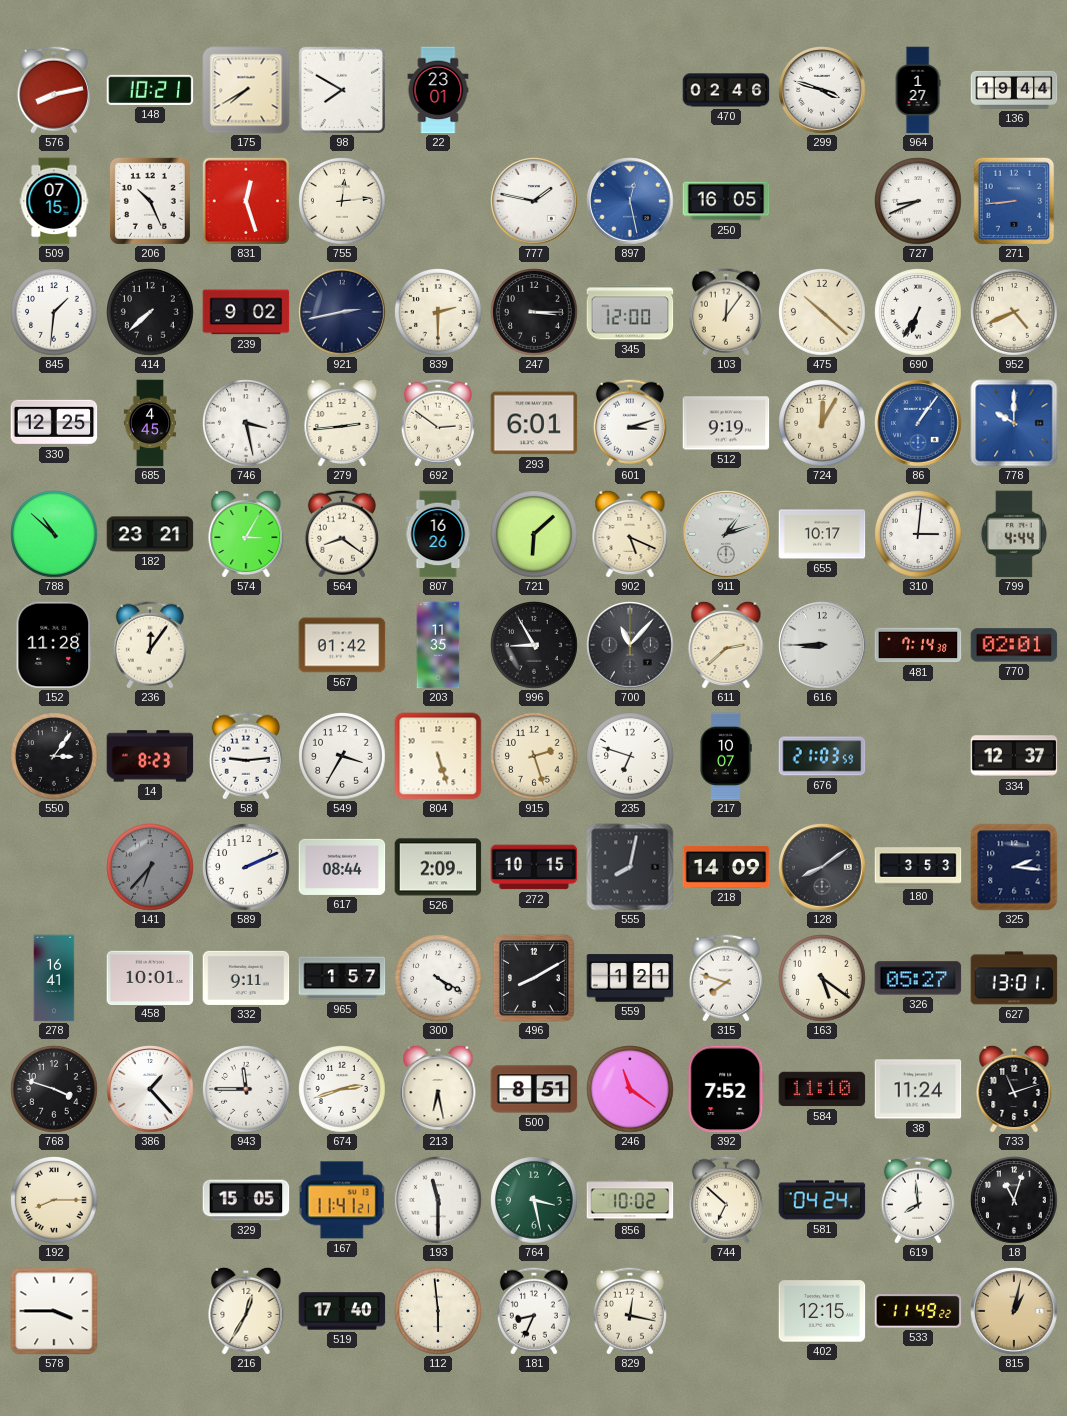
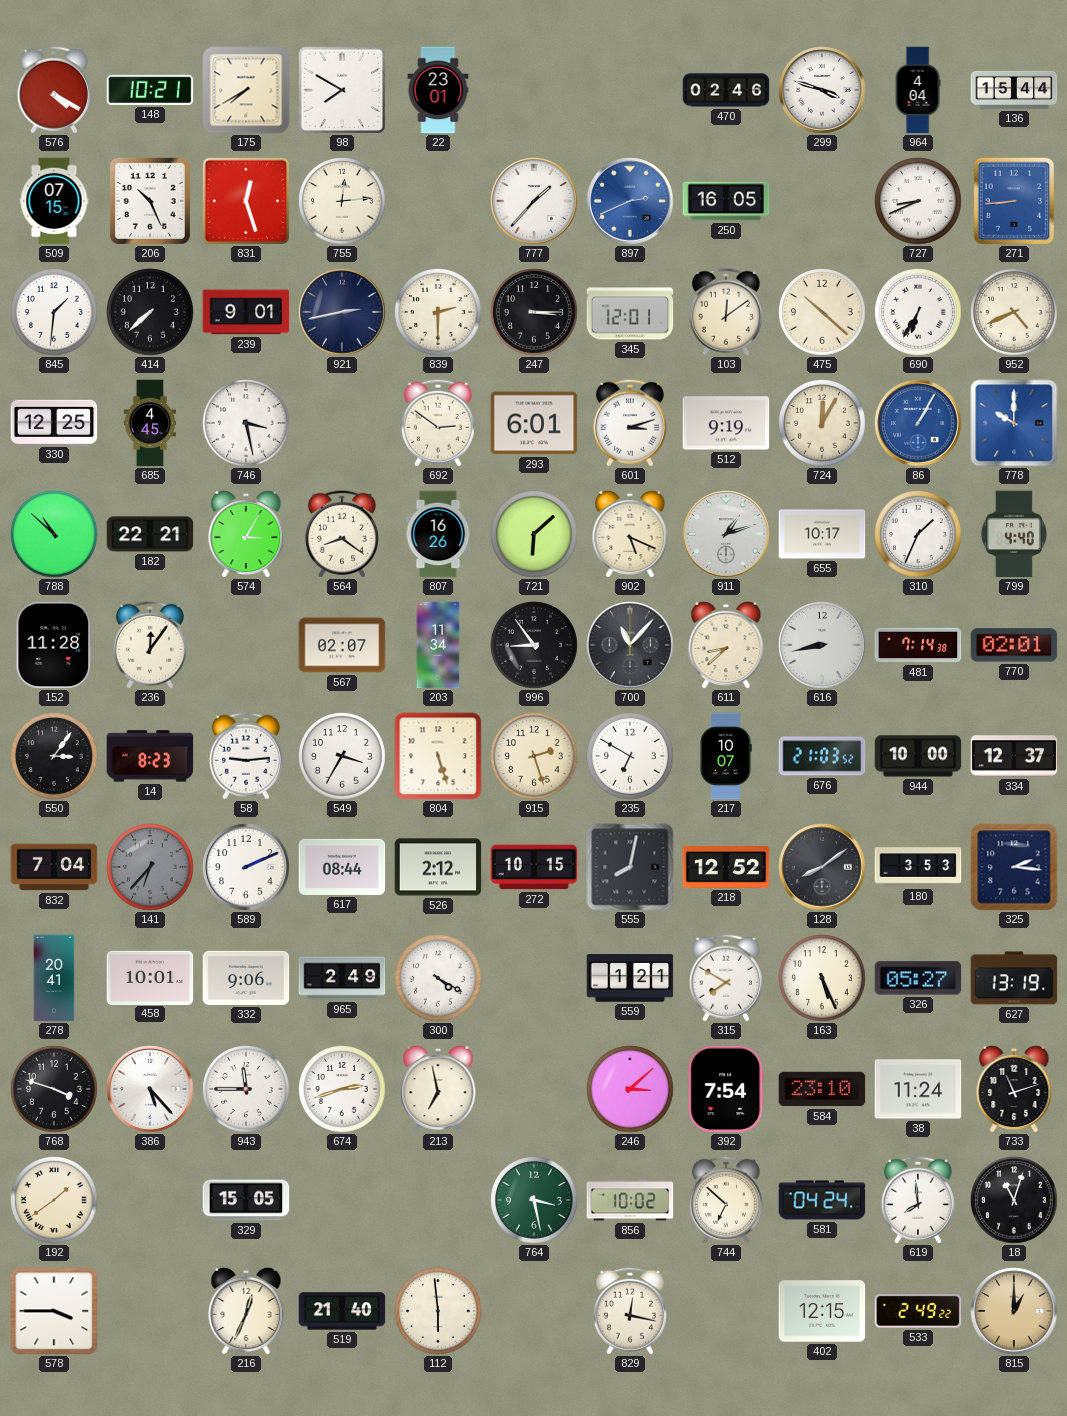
576: 8:13 -> 4:20 (54, 90)
964: 1:27 -> 4:04 (918, 90)
136: 19:44 -> 15:44 (1014, 90)
777: 1:47 -> 1:37 (534, 201)
897: 12:28 -> 2:41 (630, 201)
239: 9:02 -> 9:01 (246, 312)
345: 12:00 -> 12:01 (630, 312)
103: 12:06 -> 12:09 (726, 312)
279: 2:44 -> none (342, 423)
86: 1:06 -> 1:05 (918, 423)
182: 23:21 -> 22:21 (150, 534)
310: 3:01 -> 1:34 (919, 535)
799: 4:44 -> 4:40 (1013, 534)
567: 01:42 -> 02:07 (342, 645)
203: 11:35 -> 11:34 (438, 645)
996: 8:55 -> 8:54 (535, 646)
611: 2:38 -> 8:38 (726, 645)
616: 8:45 -> 8:43 (822, 645)
235: 6:48 -> 6:50 (631, 757)
676: 21:03:59 -> 21:03:52 (822, 756)
944: none -> 10:00 (918, 756)
832: none -> 7:04 (54, 867)
526: 2:09 -> 2:12 (438, 867)
218: 14:09 -> 12:52 (726, 867)
278: 16:41 -> 20:41 (54, 978)
332: 9:11 -> 9:06 (246, 978)
965: 1:57 -> 2:49 (342, 978)
496: 8:10 -> none (534, 978)
315: 7:48 -> 7:50 (726, 978)
163: 5:21 -> 5:26 (823, 979)
627: 13:01 -> 13:19 (1014, 978)
386: 1:23 -> 5:23 (150, 1089)
213: 6:28 -> 6:58 (438, 1089)
500: 8:51 -> none (534, 1089)
246: 11:21 -> 3:08 (631, 1090)
392: 7:52 -> 7:54 (726, 1089)
584: 11:10 -> 23:10 (822, 1089)
192: 8:15 -> 1:39 (55, 1201)
167: 11:41 -> none (342, 1200)
193: 11:30 -> none (439, 1201)
216: 12:35 -> 12:34 (246, 1311)
519: 17:40 -> 21:40 (342, 1311)
181: 8:34 -> none (534, 1311)
533: 11:49 -> 2:49 (918, 1311)
815: 1:02 -> 1:00 (1014, 1311)
